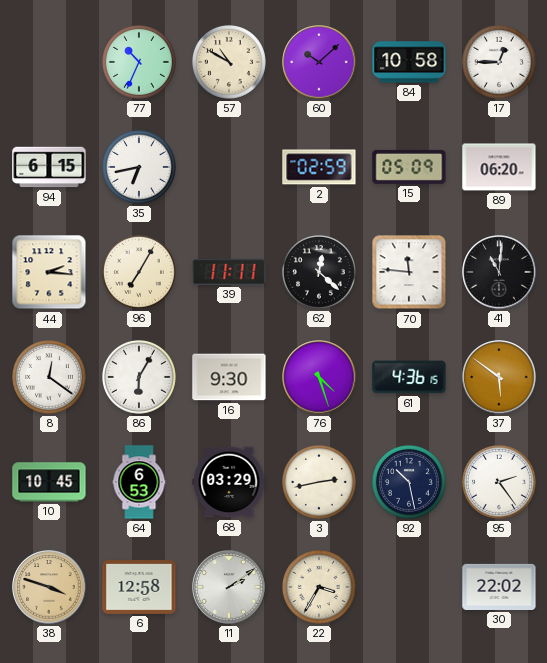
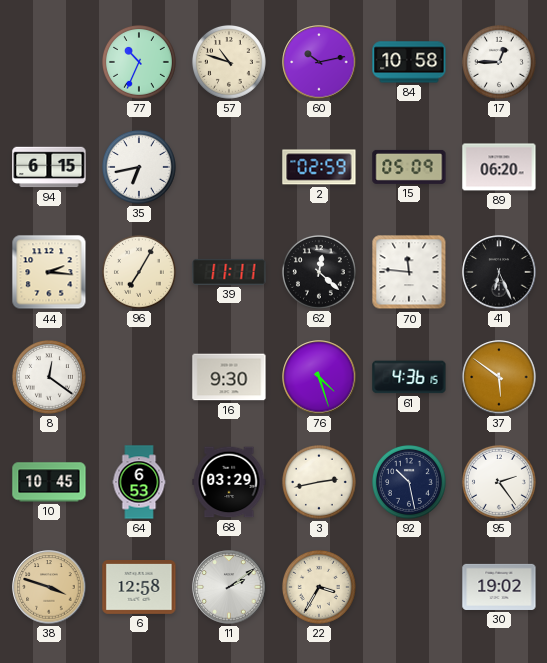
57: 10:50 -> 10:48 (229, 62)
60: 10:08 -> 10:13 (319, 62)
41: 11:01 -> 6:26 (499, 272)
86: 6:05 -> none (139, 377)
30: 22:02 -> 19:02 (499, 587)
